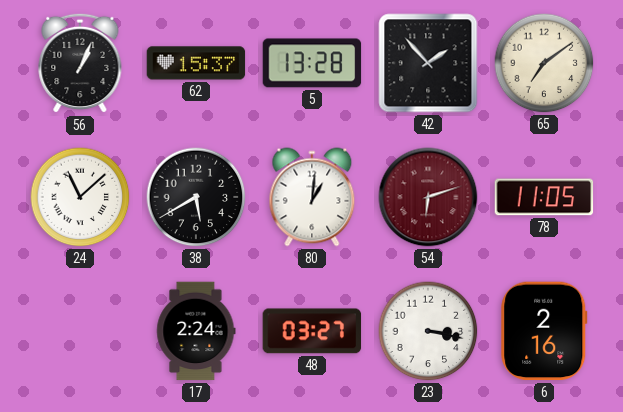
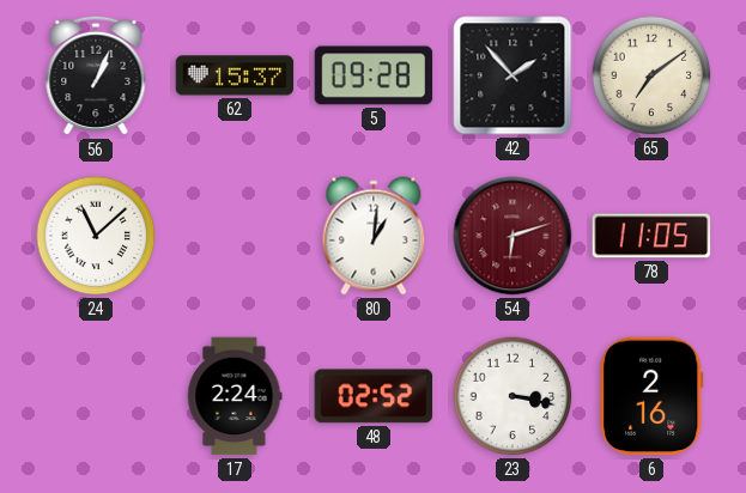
5: 13:28 -> 09:28 (374, 75)
38: 5:40 -> none (196, 197)
48: 03:27 -> 02:52 (374, 396)
